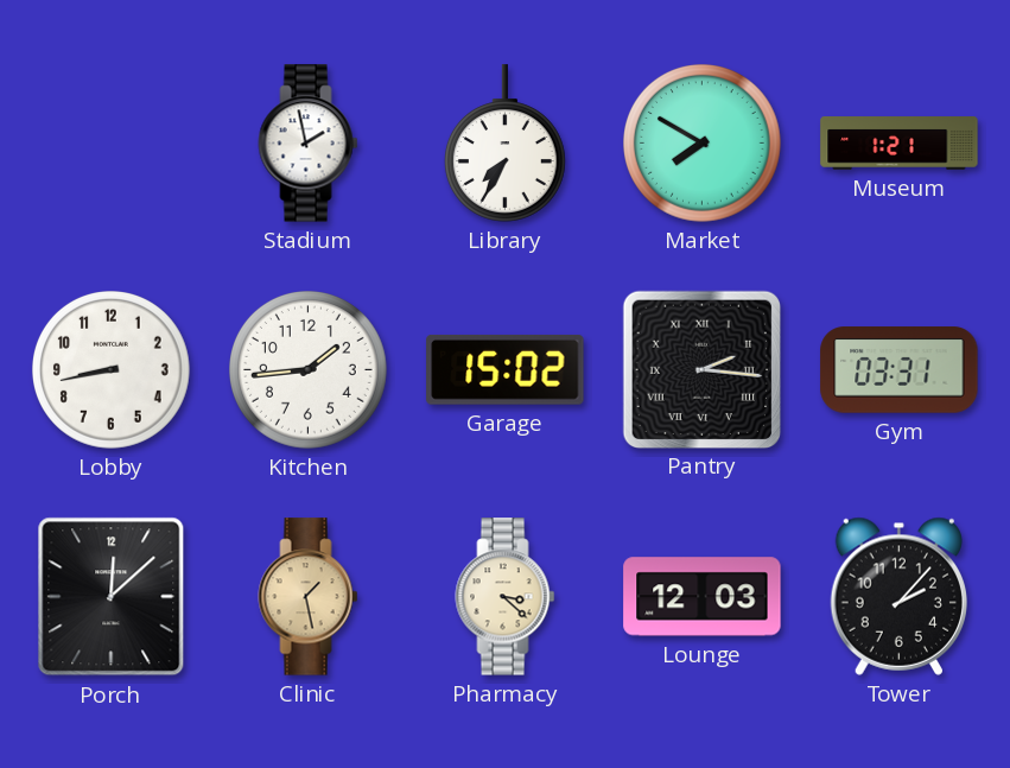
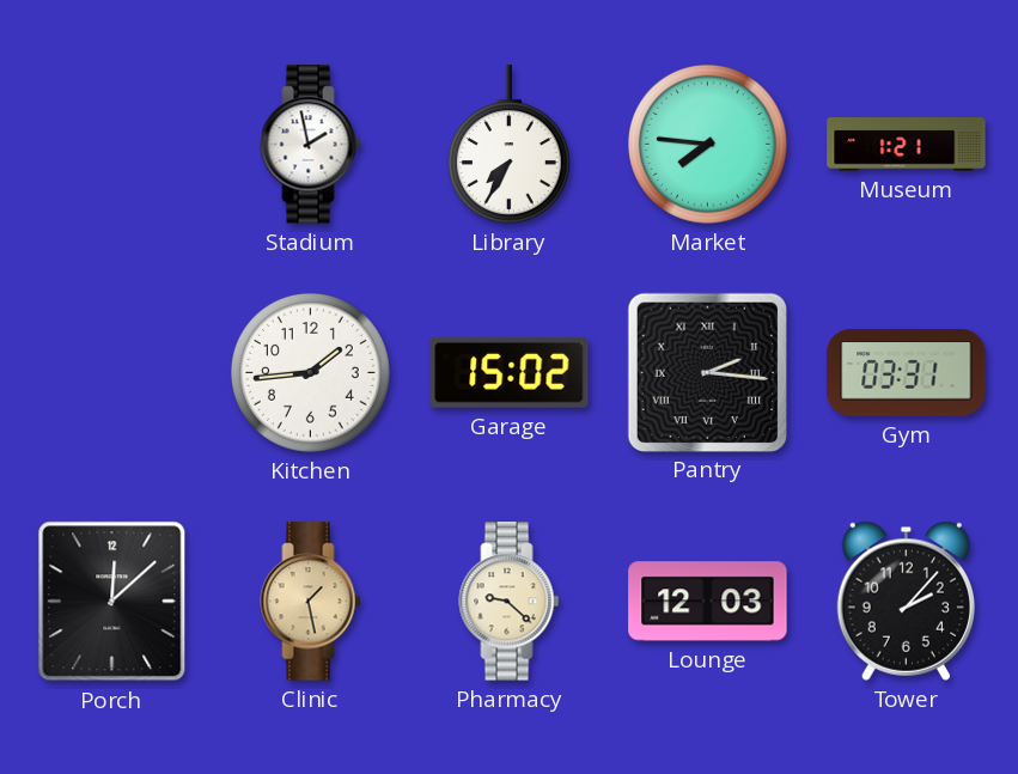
Market: 7:50 -> 7:46 (708, 145)
Lobby: 8:43 -> none (112, 370)
Pharmacy: 3:22 -> 9:22 (510, 602)
